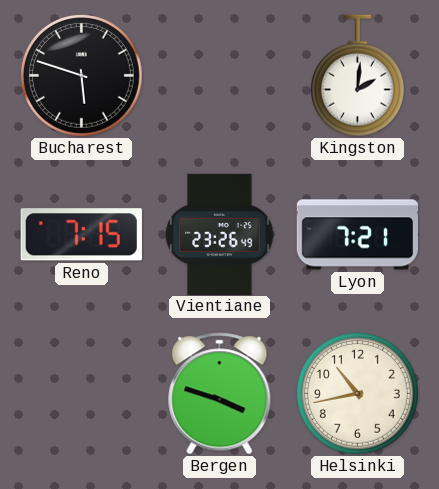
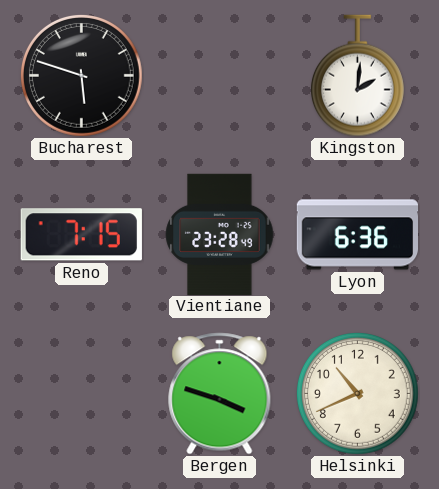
Vientiane: 23:26 -> 23:28 (220, 234)
Lyon: 7:21 -> 6:36 (357, 235)
Helsinki: 10:43 -> 10:41 (357, 393)
